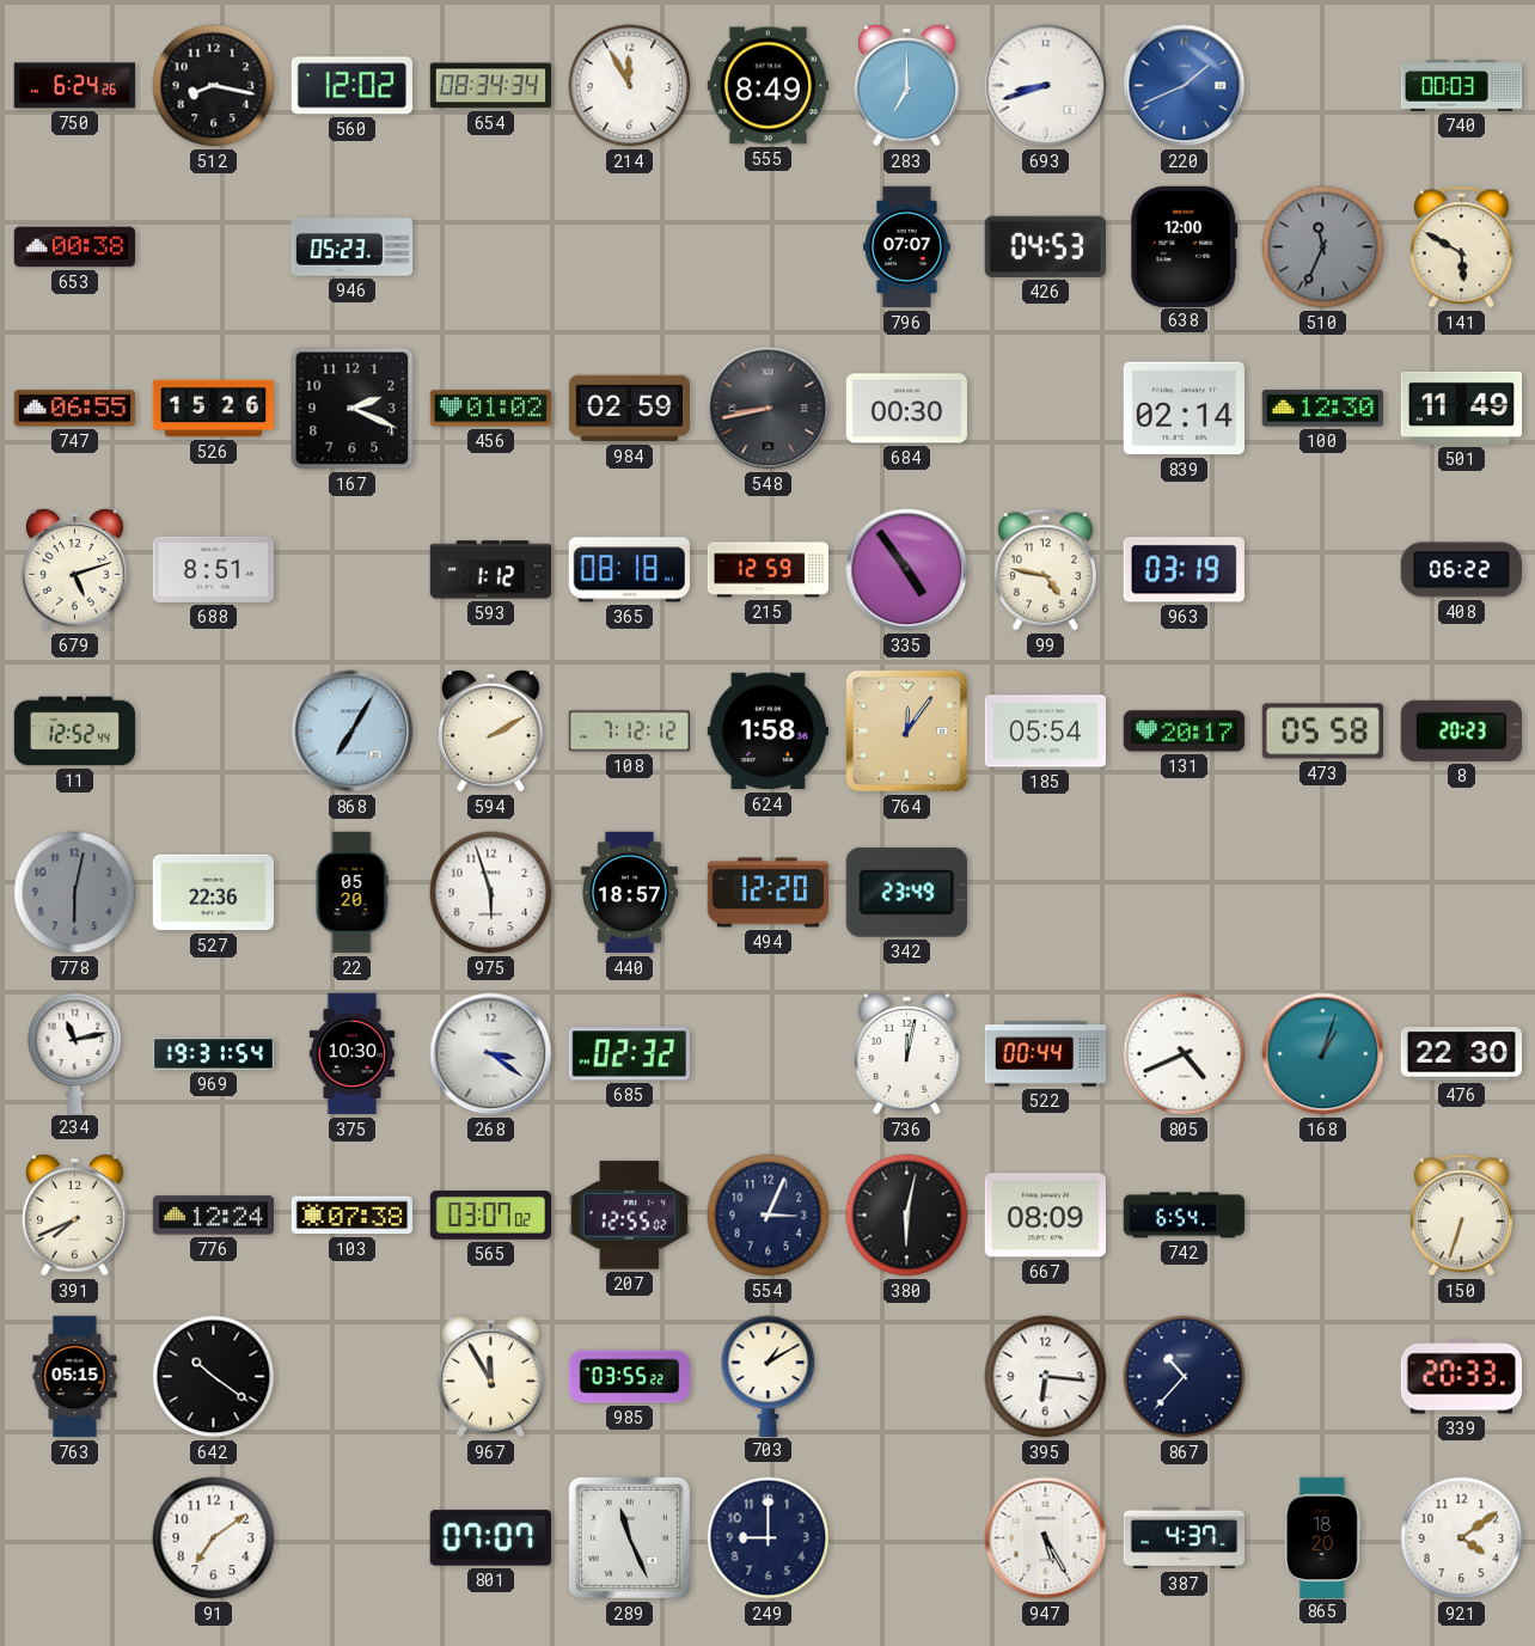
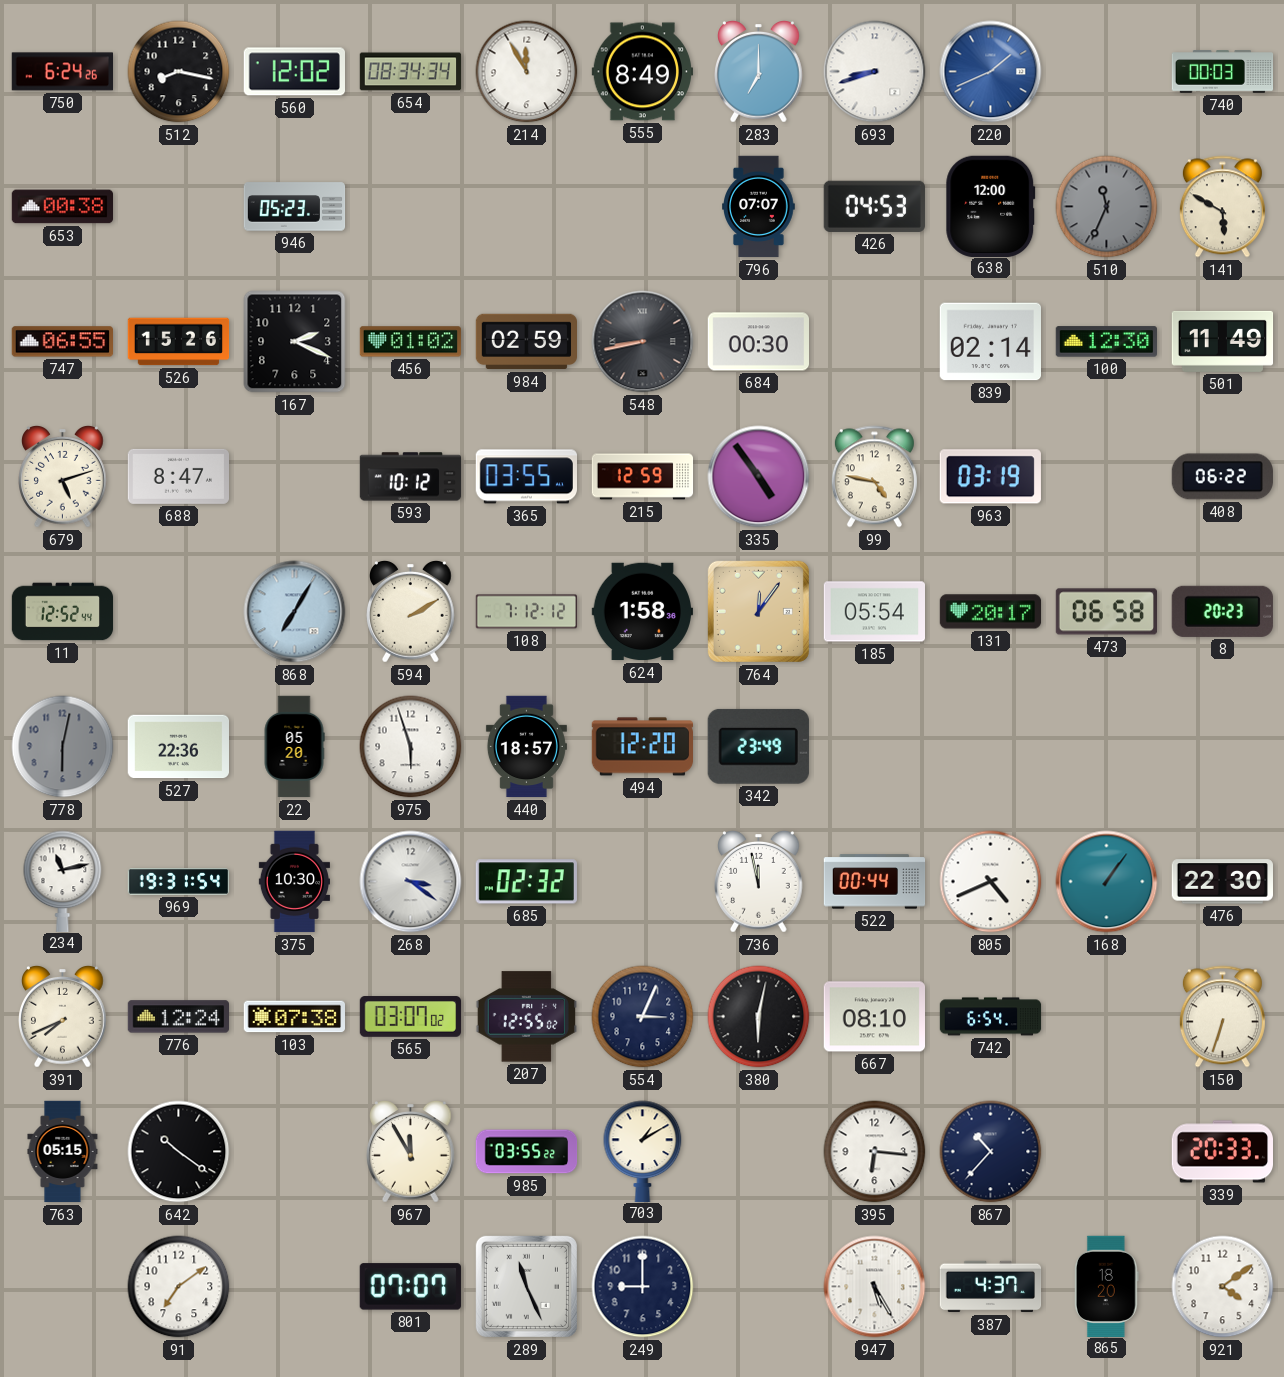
688: 8:51 -> 8:47 (178, 476)
593: 1:12 -> 10:12 (411, 477)
365: 08:18 -> 03:55 (526, 477)
473: 05:58 -> 06:58 (1106, 612)
736: 12:02 -> 11:58 (759, 882)
168: 1:03 -> 1:06 (1107, 882)
667: 08:09 -> 08:10 (874, 1017)
